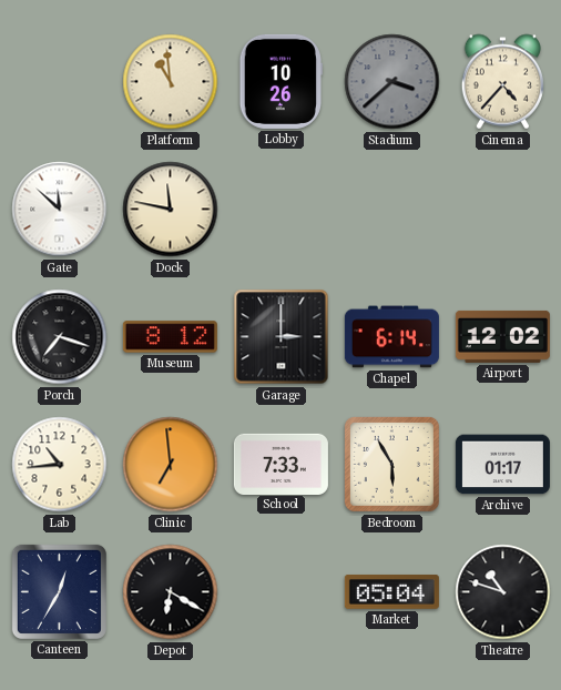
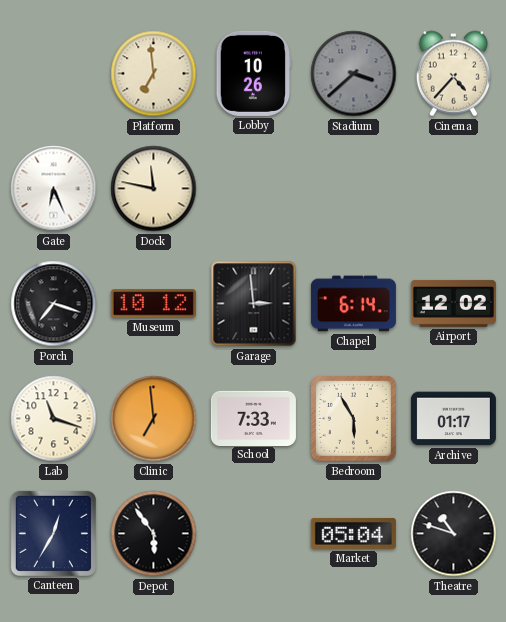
Platform: 10:59 -> 6:59 (154, 74)
Gate: 11:52 -> 6:26 (54, 189)
Museum: 8:12 -> 10:12 (153, 304)
Garage: 3:00 -> 2:59 (254, 304)
Lab: 10:44 -> 11:18 (54, 419)
Depot: 6:20 -> 5:54 (154, 534)
